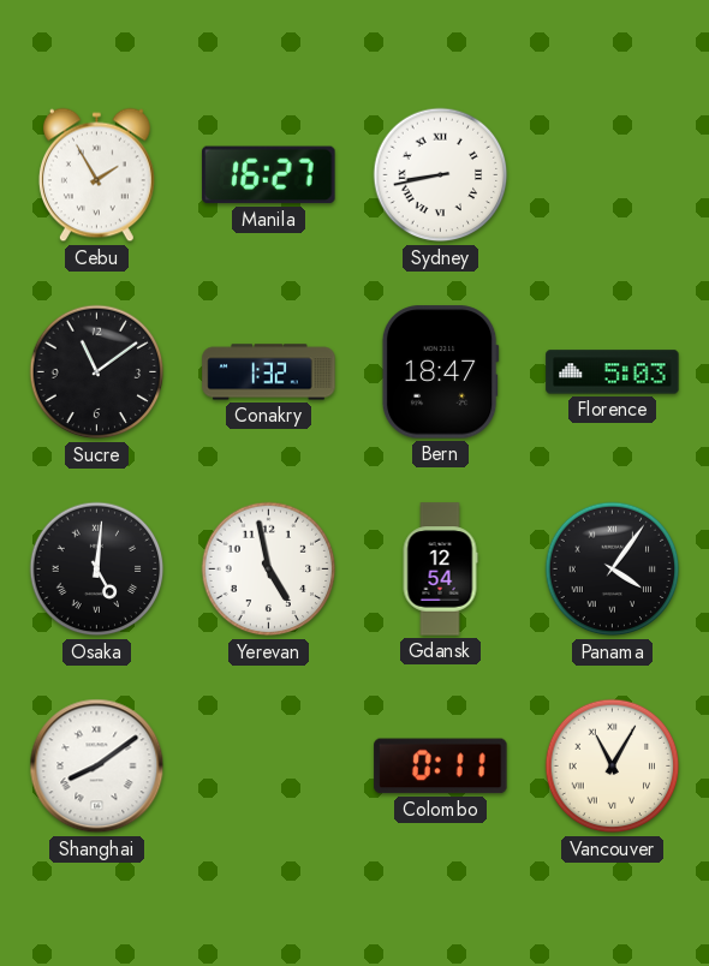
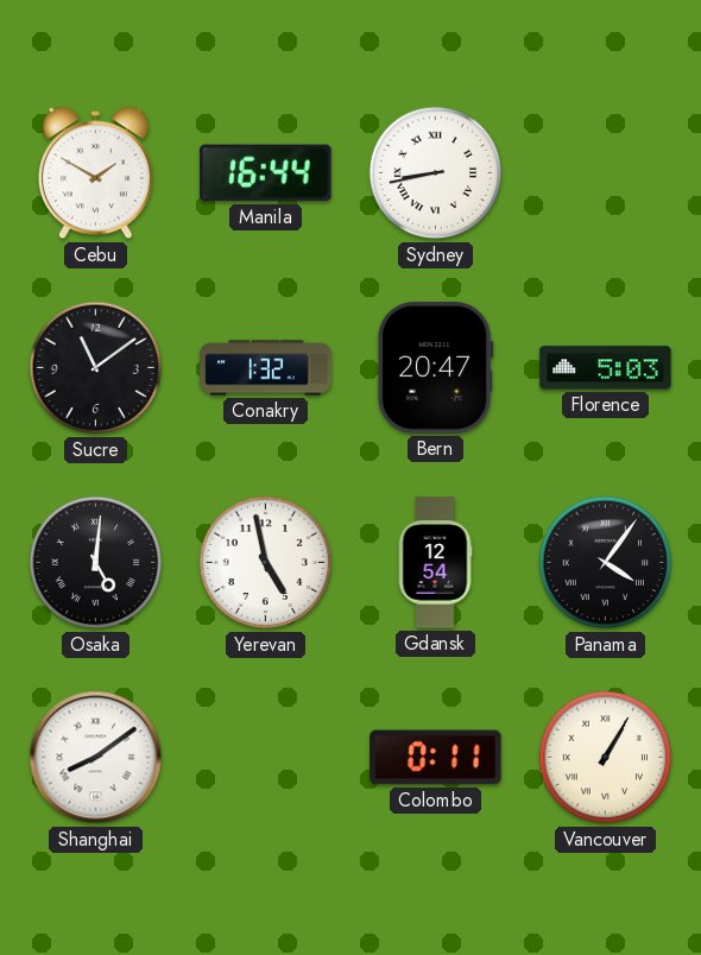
Cebu: 1:55 -> 1:50 (95, 173)
Manila: 16:27 -> 16:44 (266, 173)
Bern: 18:47 -> 20:47 (435, 368)
Vancouver: 11:05 -> 1:05 (606, 758)
